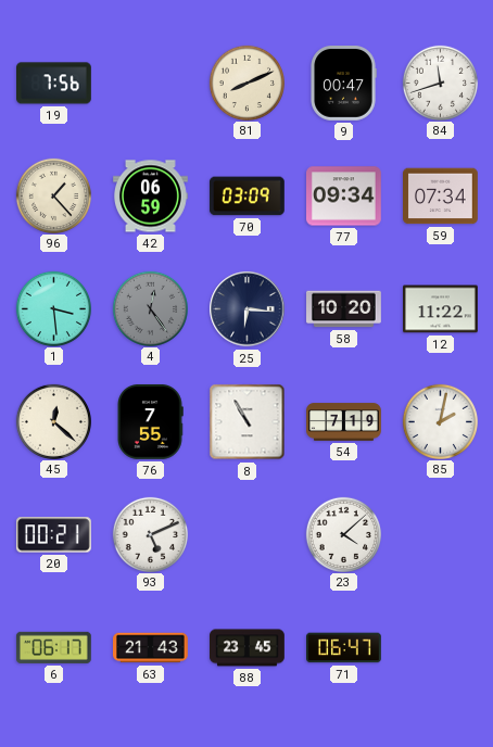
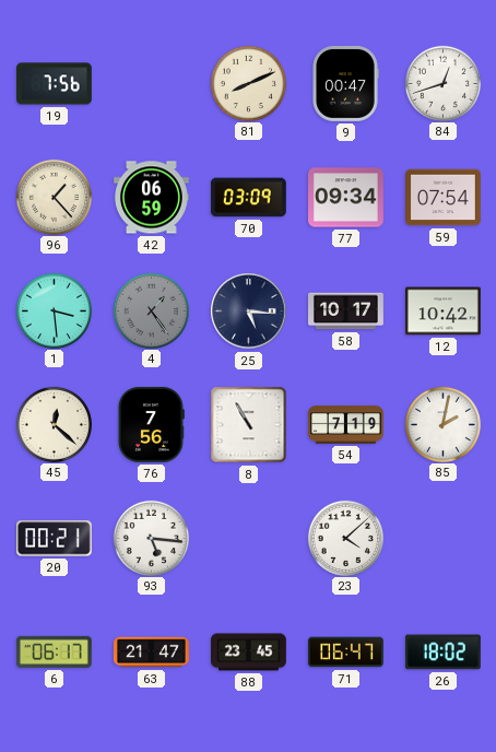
84: 11:42 -> 12:42 (442, 83)
59: 07:34 -> 07:54 (444, 198)
4: 12:24 -> 1:24 (151, 310)
25: 6:16 -> 5:16 (249, 312)
58: 10:20 -> 10:17 (346, 312)
12: 11:22 -> 10:42 (444, 312)
76: 7:55 -> 7:56 (152, 424)
93: 5:11 -> 5:16 (151, 538)
63: 21:43 -> 21:47 (152, 653)
26: none -> 18:02 (442, 653)
